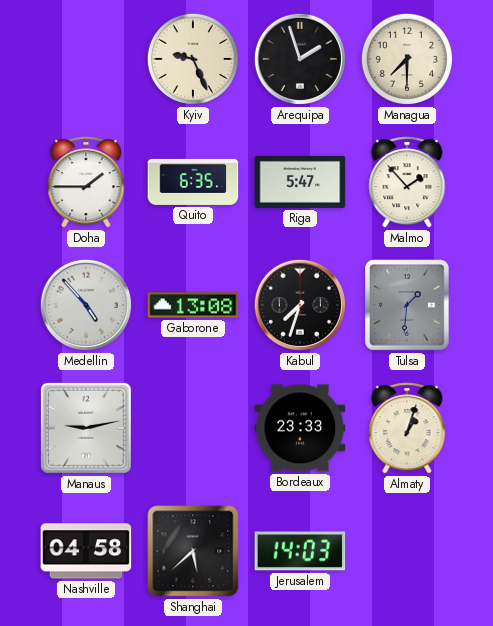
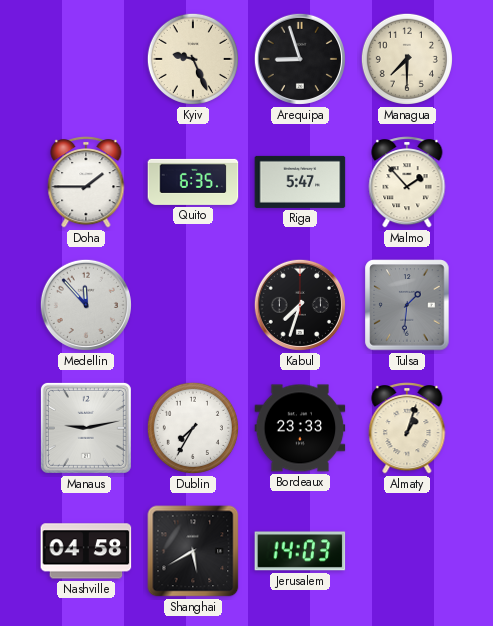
Arequipa: 1:57 -> 8:57 (300, 59)
Medellin: 4:53 -> 11:53 (86, 305)
Gaborone: 13:08 -> none (193, 305)
Dublin: none -> 7:35 (193, 428)
Shanghai: 5:38 -> 5:40 (193, 551)
